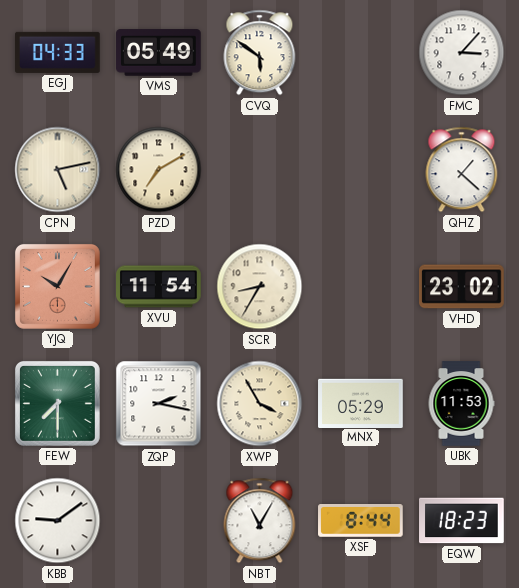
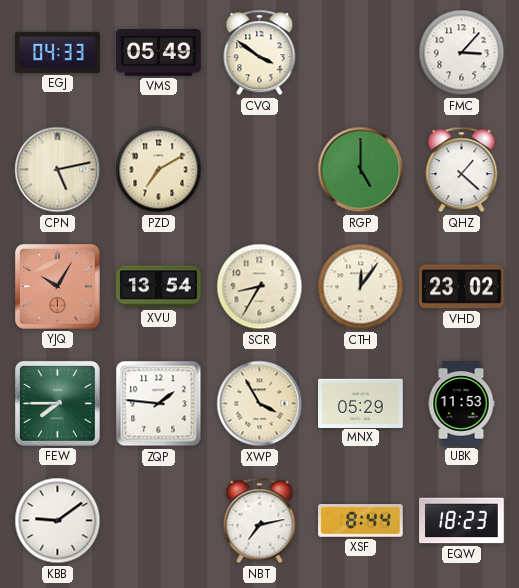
CVQ: 5:51 -> 3:51 (260, 53)
RGP: none -> 5:00 (361, 170)
XVU: 11:54 -> 13:54 (159, 287)
CTH: none -> 12:06 (361, 287)
FEW: 7:30 -> 7:45 (57, 403)
ZQP: 2:17 -> 1:46 (159, 404)
NBT: 11:05 -> 7:13 (260, 521)
